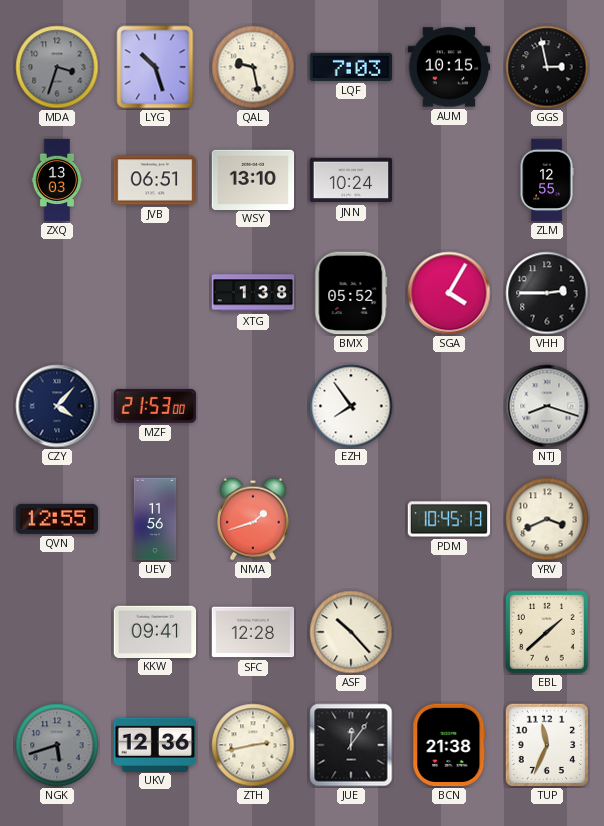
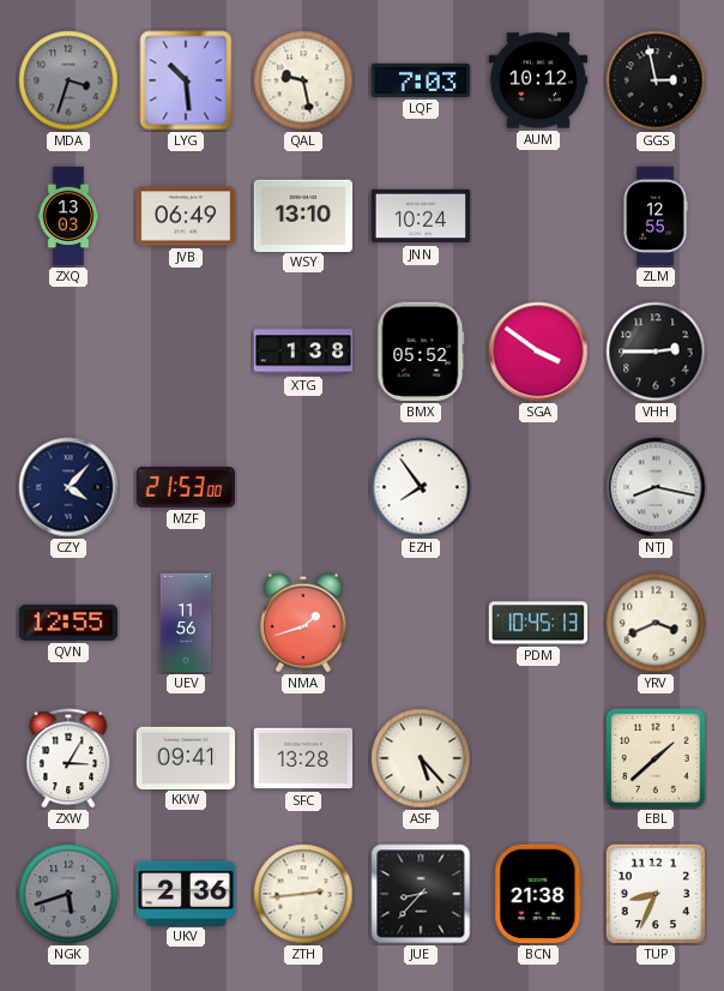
LYG: 10:27 -> 10:29 (186, 80)
AUM: 10:15 -> 10:12 (538, 80)
JVB: 06:51 -> 06:49 (186, 216)
SGA: 4:05 -> 3:51 (538, 352)
NTJ: 8:18 -> 8:17 (656, 487)
ZXW: none -> 3:05 (68, 758)
SFC: 12:28 -> 13:28 (303, 758)
ASF: 10:23 -> 5:23 (421, 758)
UKV: 12:36 -> 2:36 (186, 893)
ZTH: 2:43 -> 2:44 (303, 894)
JUE: 12:06 -> 8:37 (421, 894)
TUP: 11:34 -> 8:34 (654, 893)
